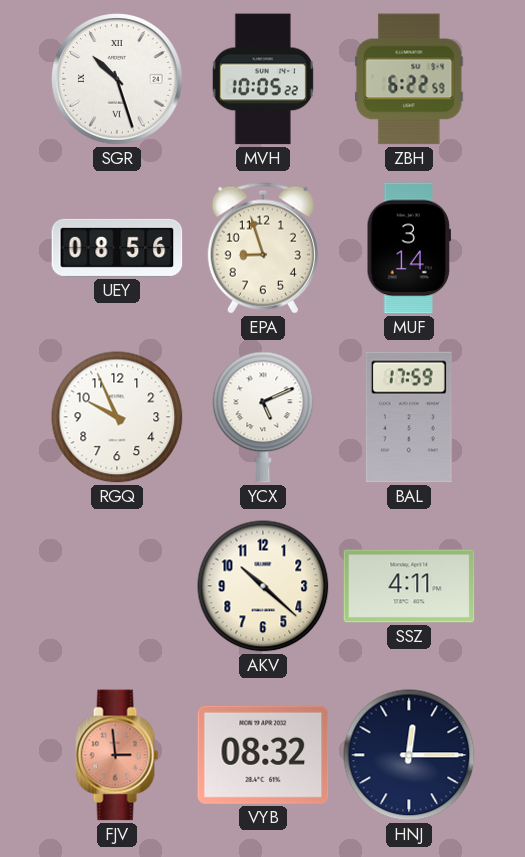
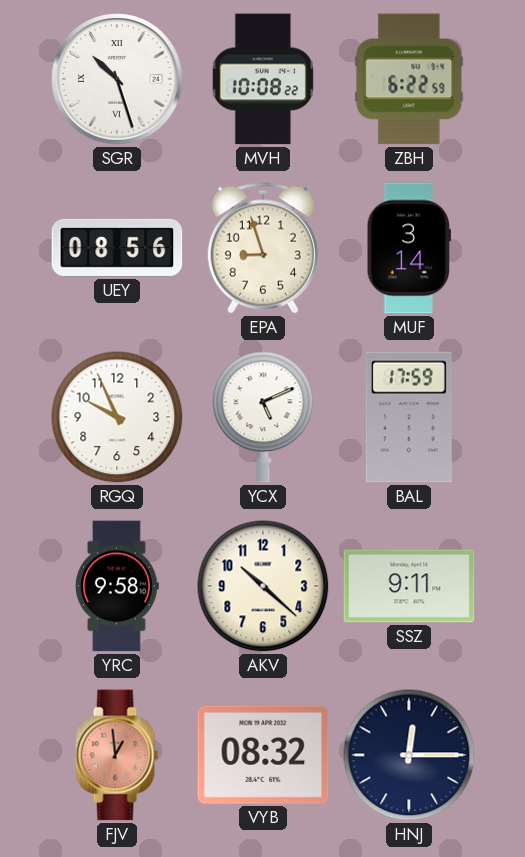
MVH: 10:05 -> 10:08 (263, 79)
YRC: none -> 9:58 (118, 586)
SSZ: 4:11 -> 9:11 (409, 586)
FJV: 2:59 -> 12:59 (117, 755)
